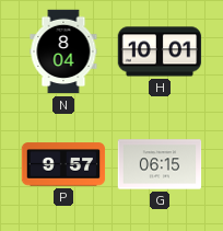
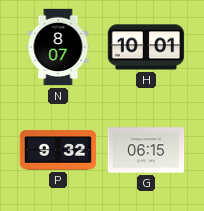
N: 8:04 -> 8:07 (58, 47)
P: 9:57 -> 9:32 (58, 150)
